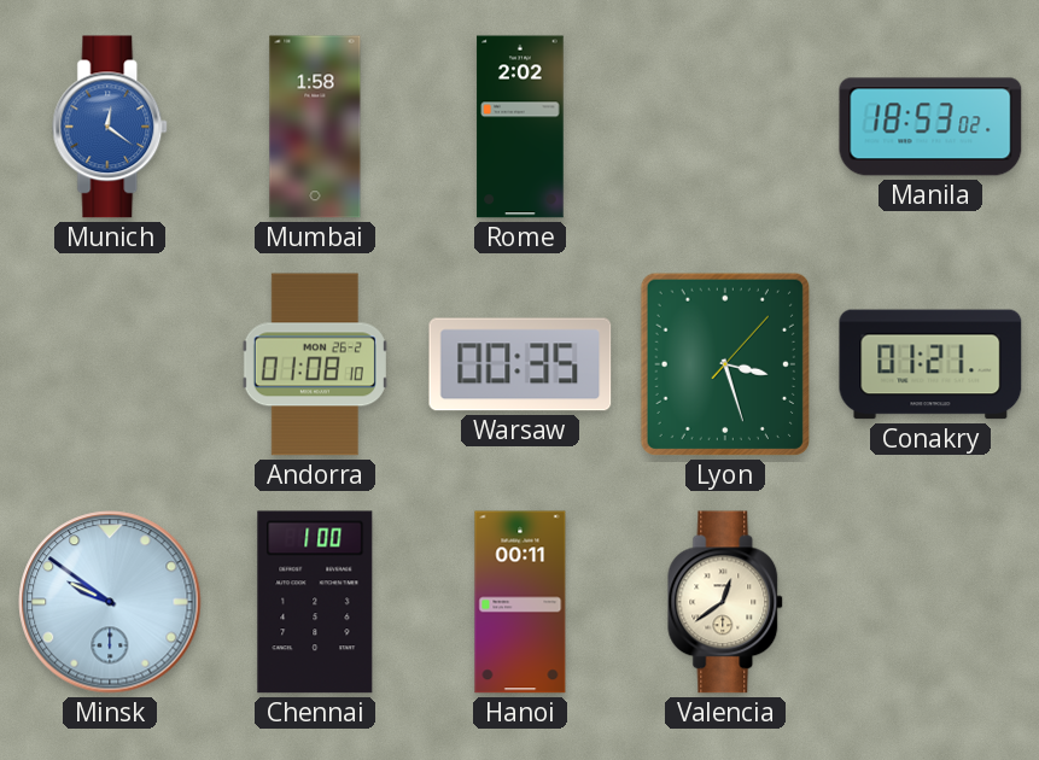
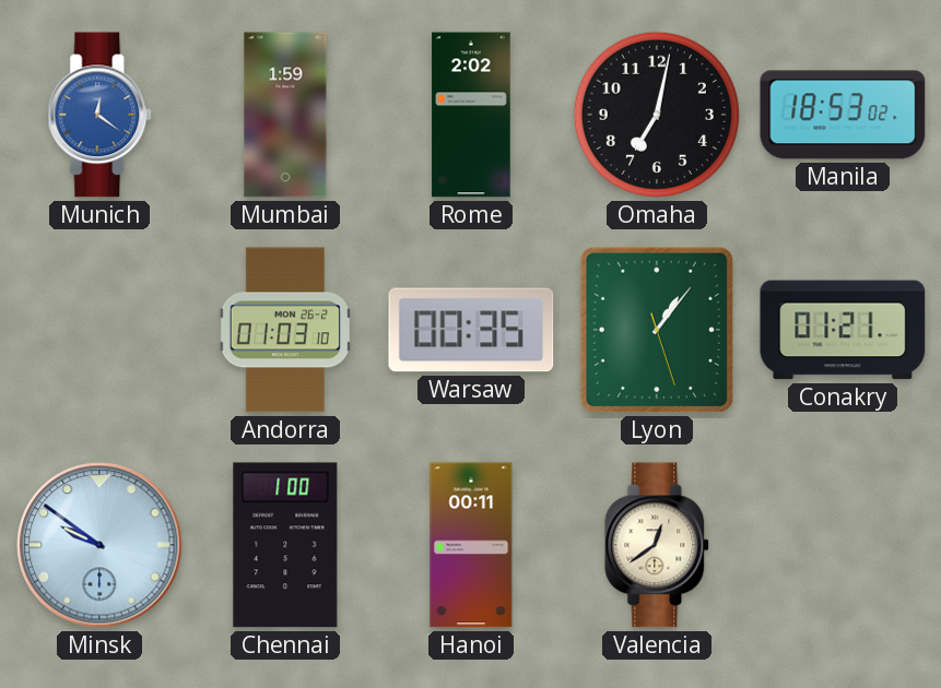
Mumbai: 1:58 -> 1:59 (285, 115)
Omaha: none -> 7:02 (657, 115)
Andorra: 01:08 -> 01:03 (285, 330)
Lyon: 3:27 -> 1:06 (657, 330)
